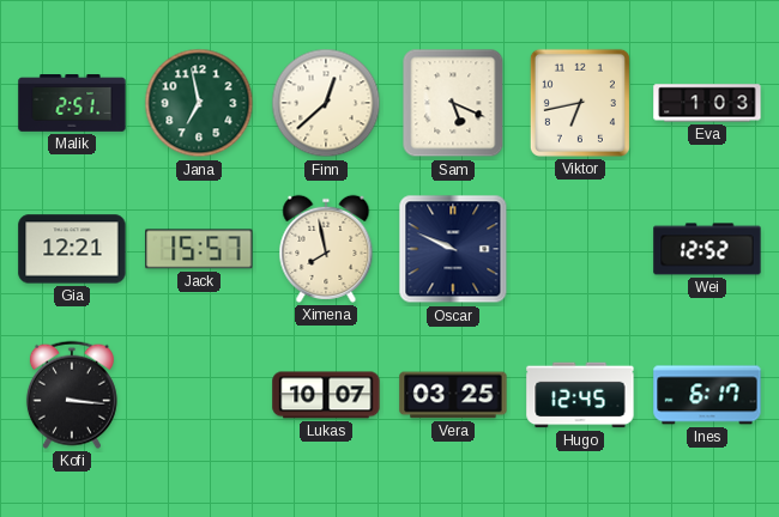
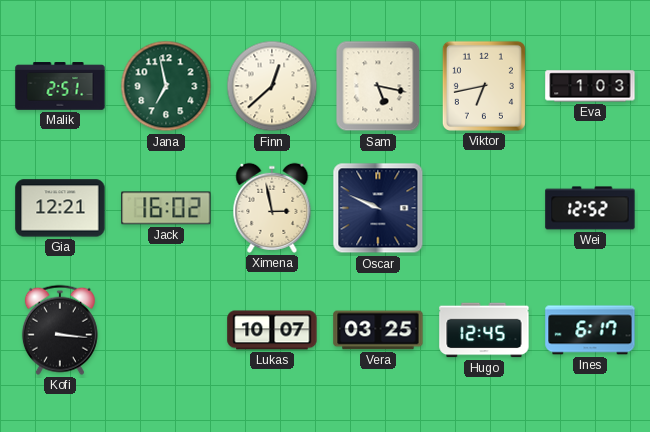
Sam: 5:19 -> 5:17 (378, 86)
Jack: 15:57 -> 16:02 (166, 208)
Ximena: 7:58 -> 2:58 (272, 208)
